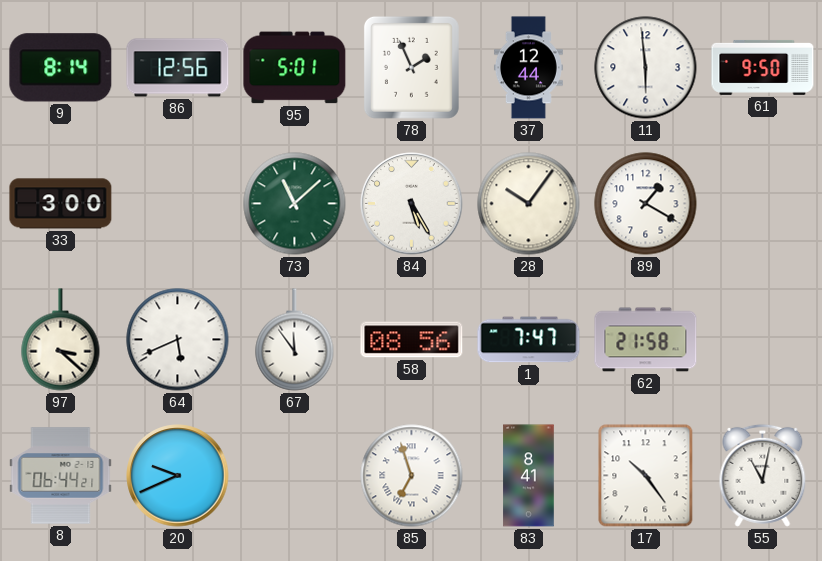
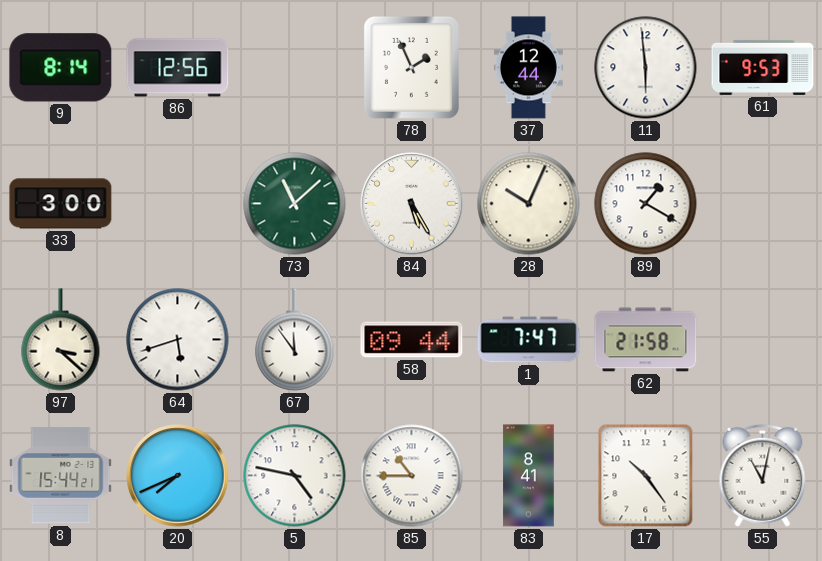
95: 5:01 -> none (295, 68)
61: 9:50 -> 9:53 (763, 67)
28: 10:06 -> 10:04 (529, 204)
64: 5:41 -> 5:42 (178, 340)
58: 08:56 -> 09:44 (412, 340)
8: 06:44 -> 15:44 (61, 476)
20: 9:41 -> 7:41 (178, 476)
5: none -> 4:47 (295, 476)
85: 6:57 -> 10:45 (412, 476)
